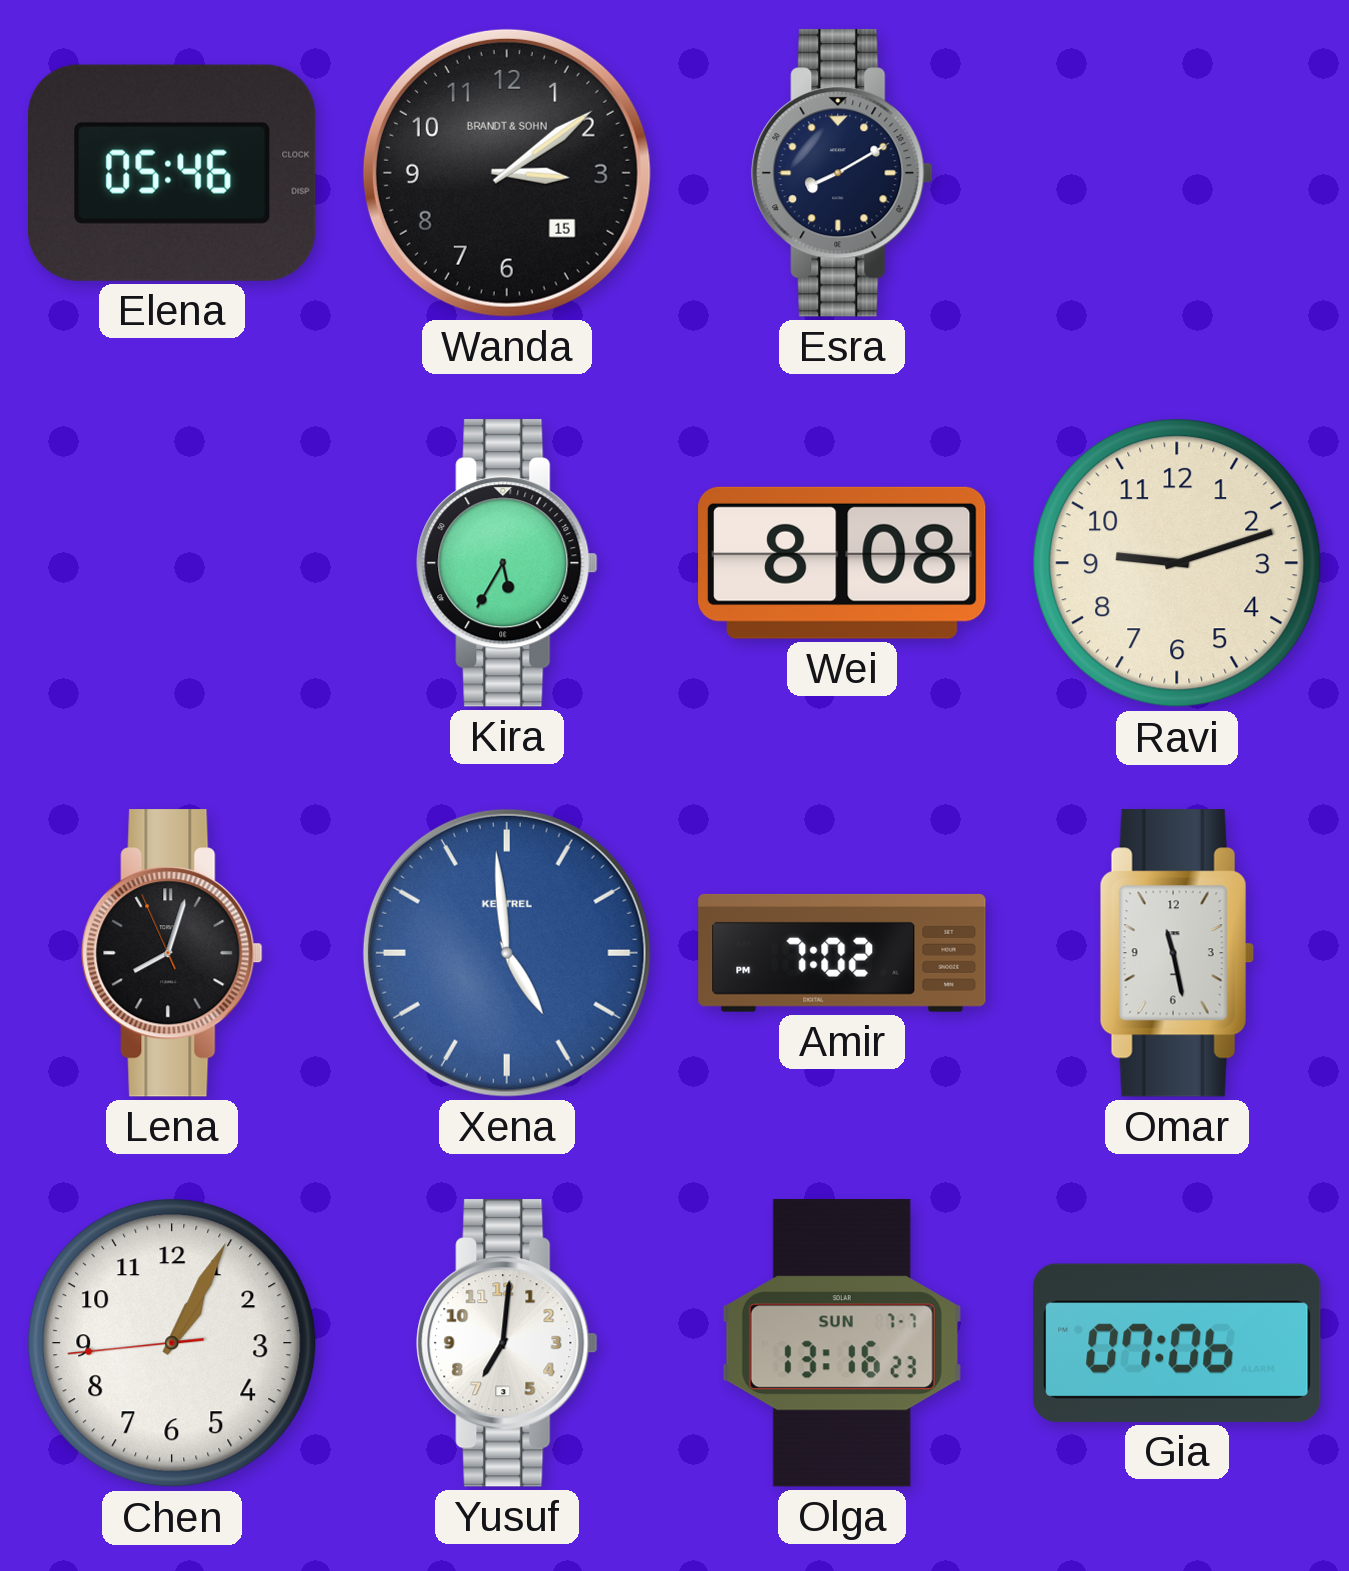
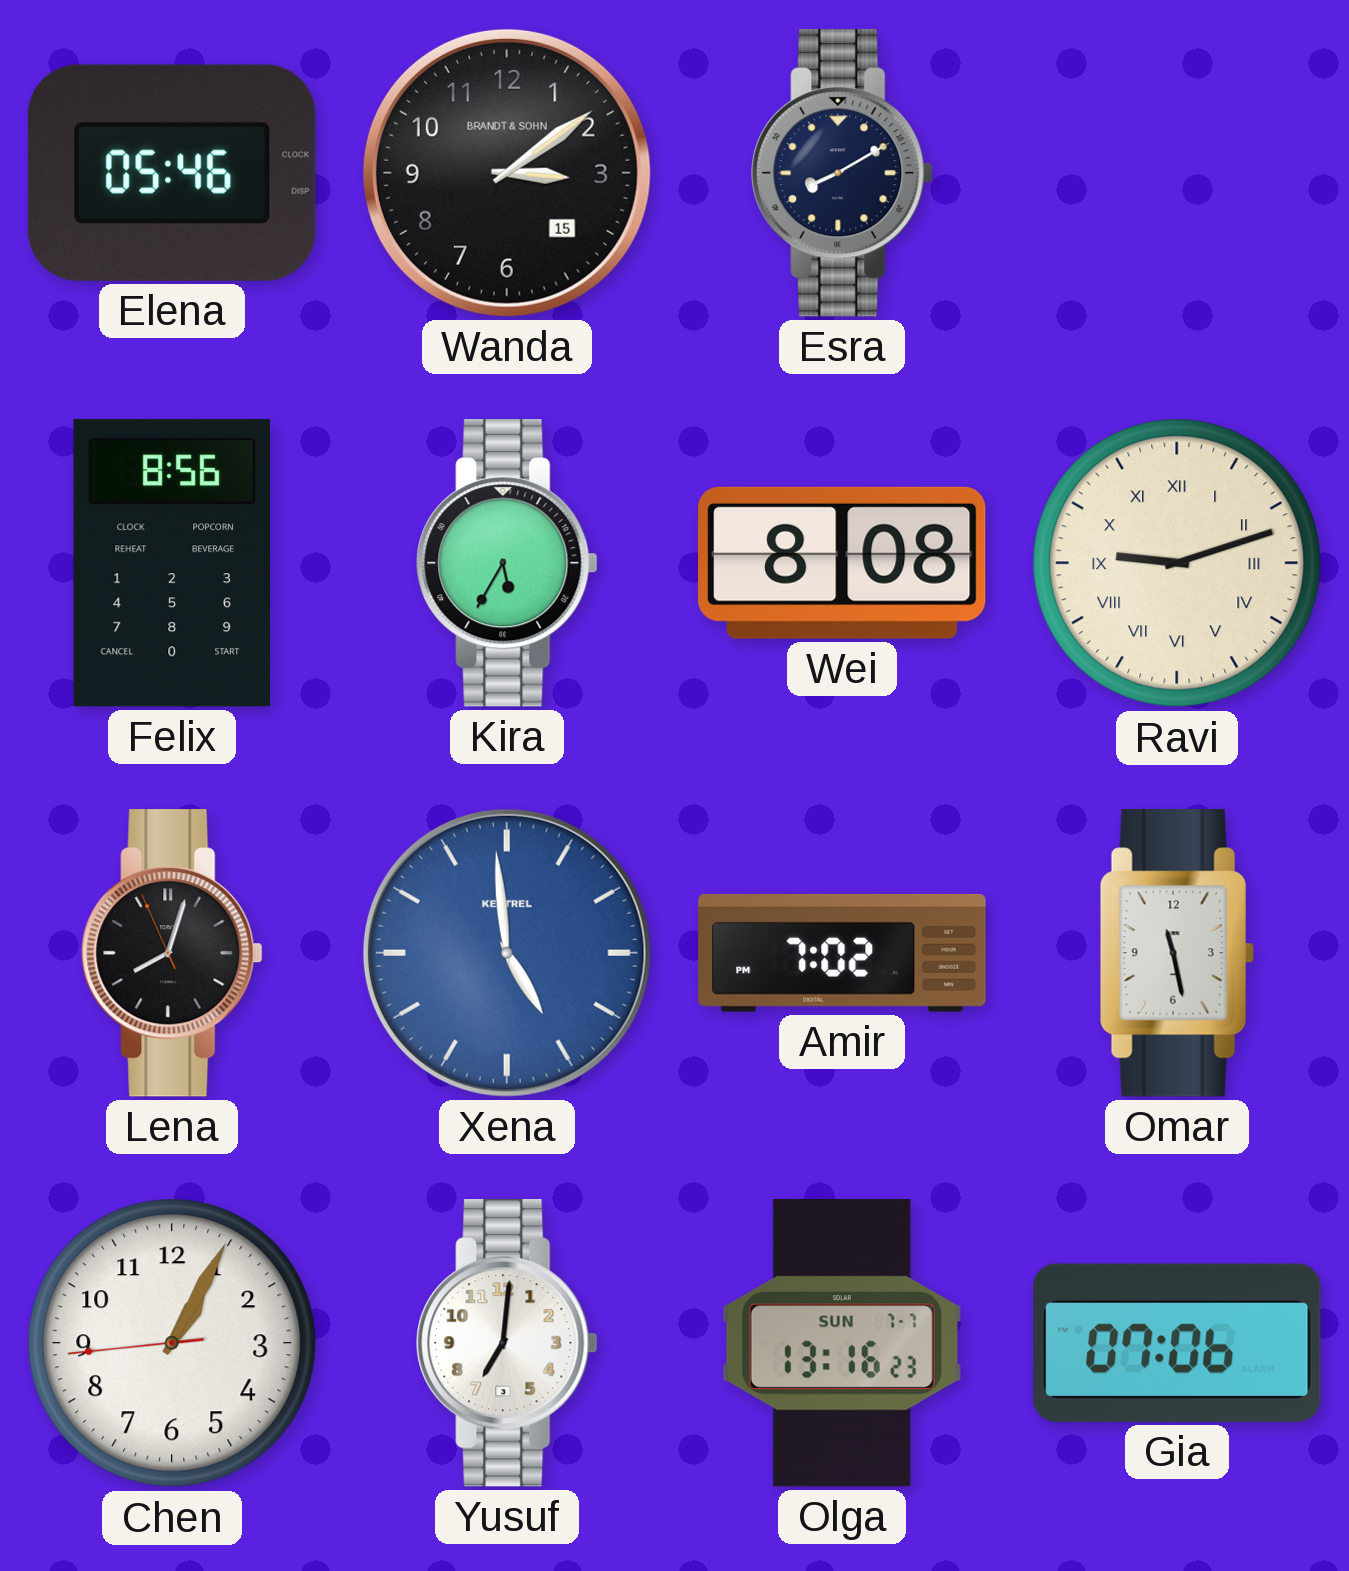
Felix: none -> 8:56 (171, 563)
Ravi numerals: Arabic -> Roman (1177, 563)
